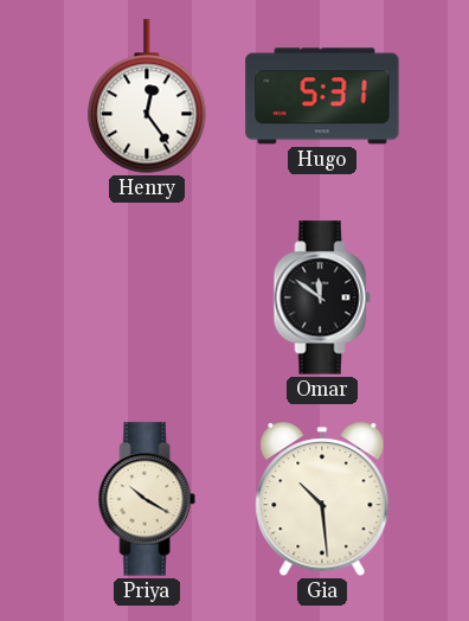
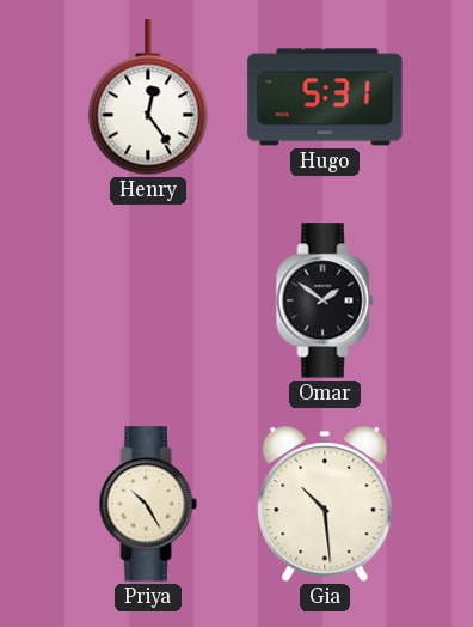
Omar: 11:51 -> 1:51 (325, 300)
Priya: 10:20 -> 10:25 (148, 504)
